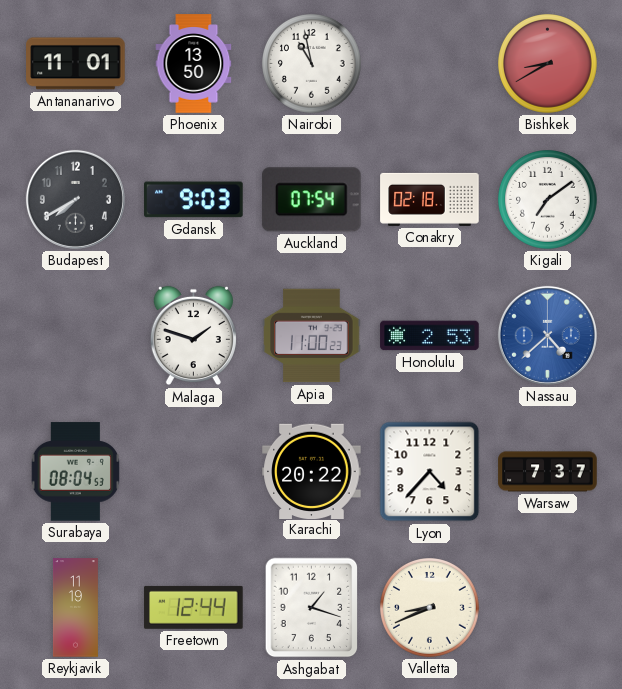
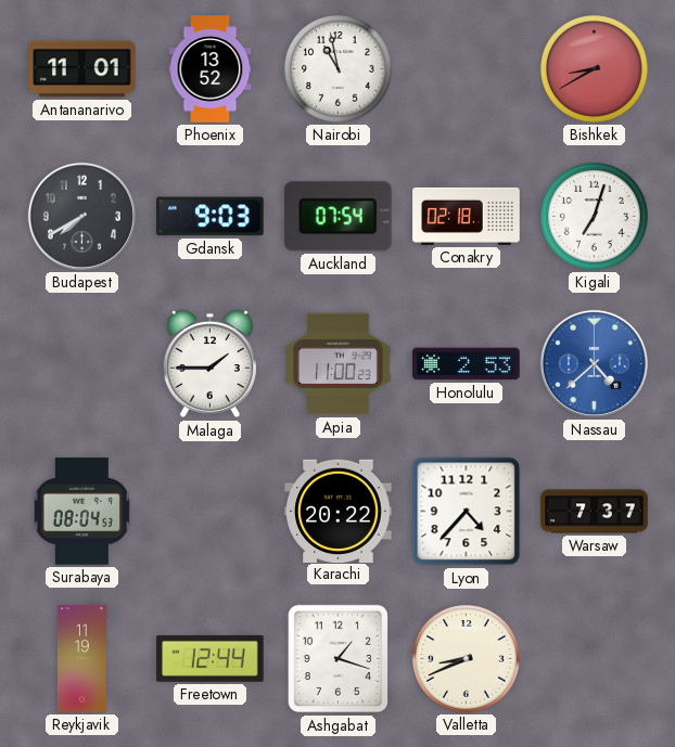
Phoenix: 13:50 -> 13:52 (211, 69)
Kigali: 7:09 -> 7:03 (595, 217)
Malaga: 1:48 -> 1:45 (209, 364)
